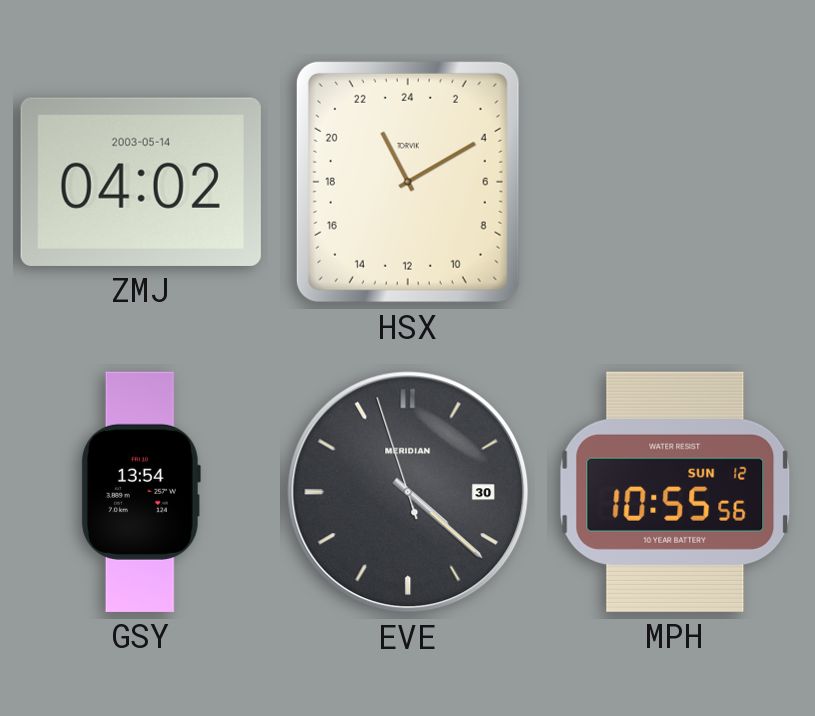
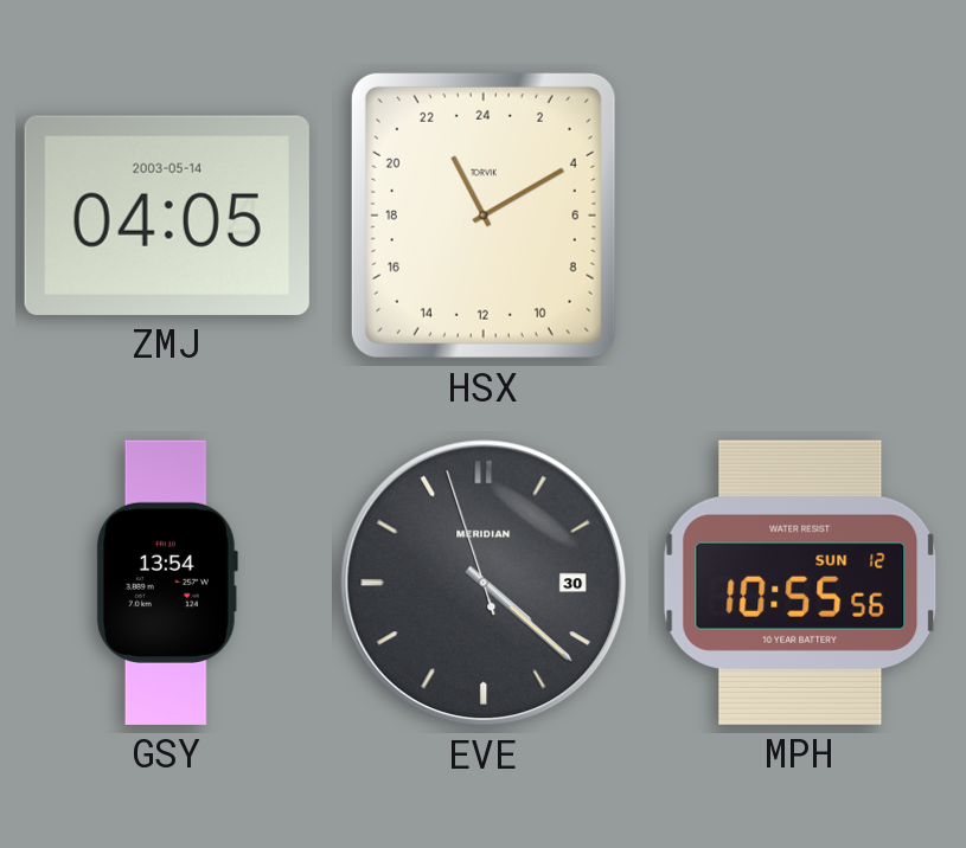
ZMJ: 04:02 -> 04:05 (167, 216)
